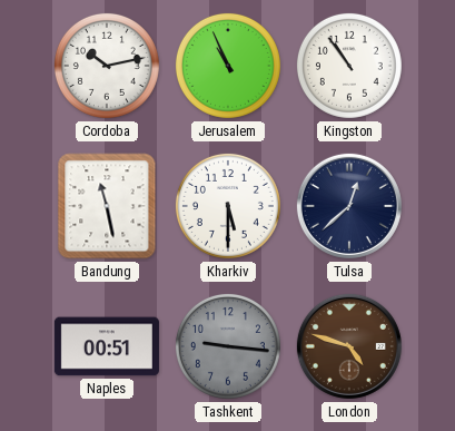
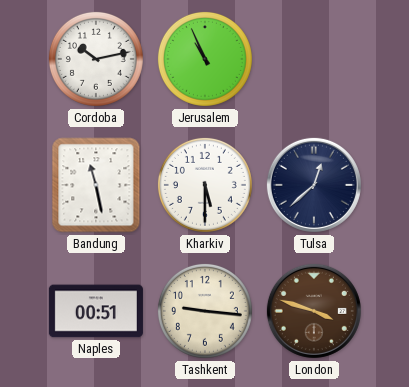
Kingston: 10:54 -> none (349, 66)
Tashkent dial: grey -> cream (205, 311)
London: 4:48 -> 3:48 (314, 311)
